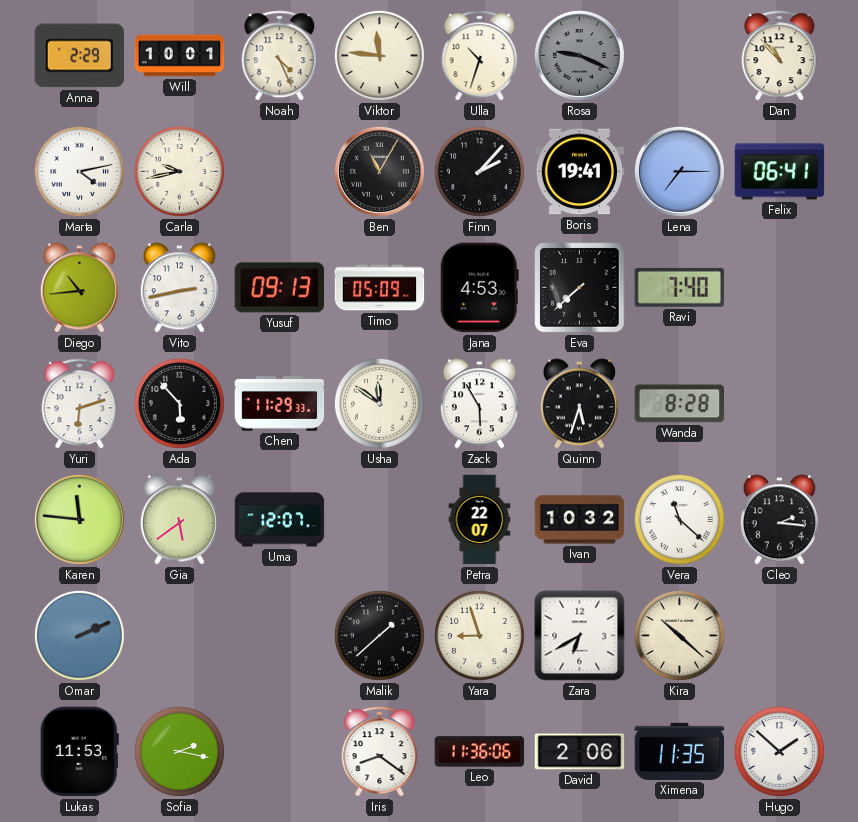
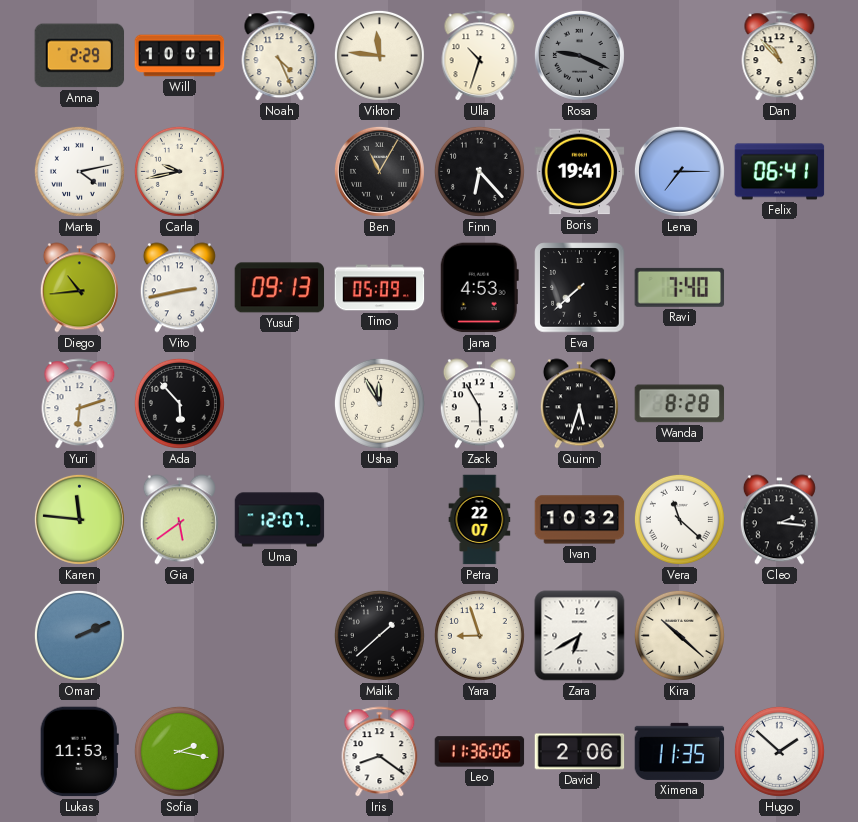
Finn: 2:07 -> 6:23 (479, 171)
Chen: 11:29 -> none (280, 404)
Usha: 11:51 -> 11:55 (379, 403)
